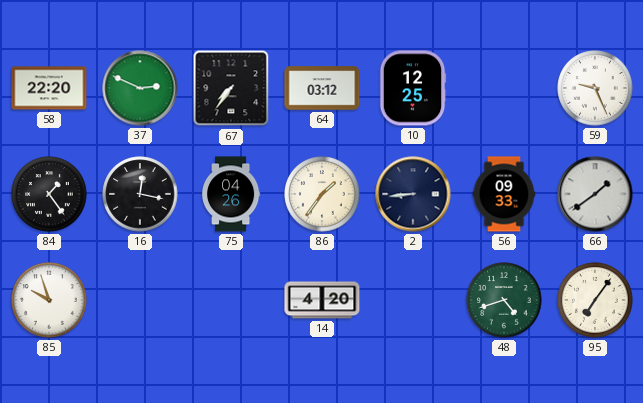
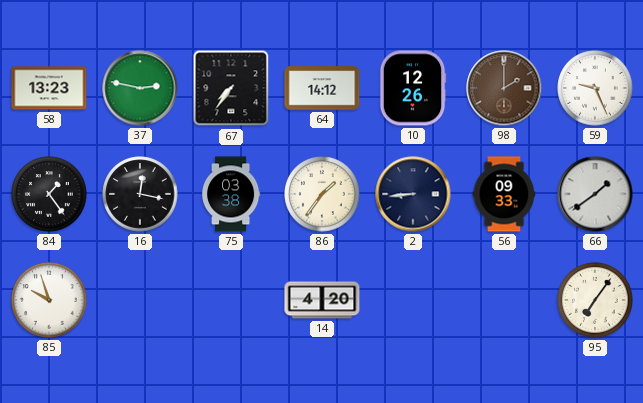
58: 22:20 -> 13:23 (49, 88)
37: 2:49 -> 2:47 (140, 88)
64: 03:12 -> 14:12 (322, 88)
10: 12:25 -> 12:26 (413, 88)
98: none -> 2:00 (504, 88)
75: 04:26 -> 03:38 (231, 194)
48: 4:42 -> none (504, 300)
